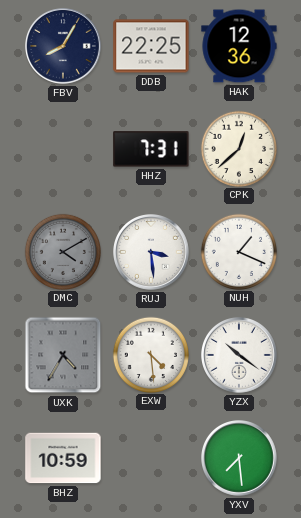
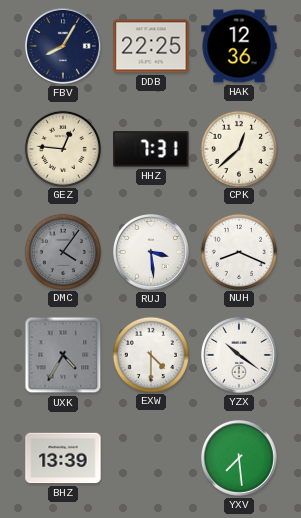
GEZ: none -> 12:46 (62, 148)
DMC: 4:10 -> 4:06 (62, 251)
NUH: 1:19 -> 8:19 (238, 251)
EXW: 4:29 -> 4:30 (150, 354)
BHZ: 10:59 -> 13:39 (63, 458)
